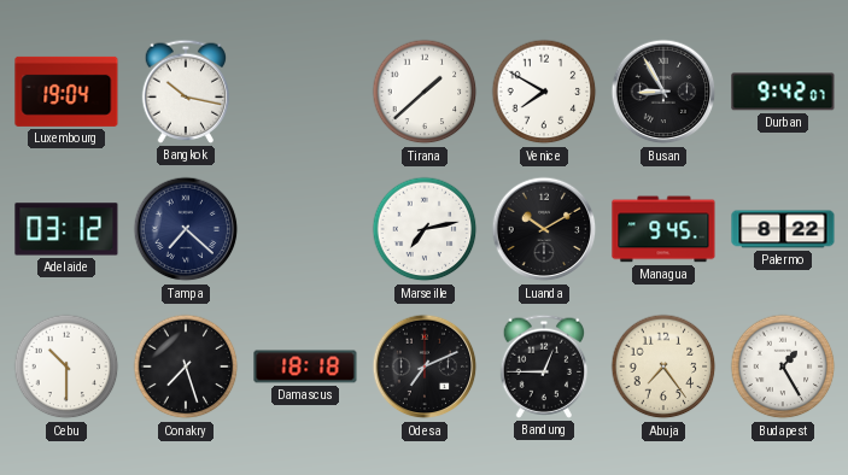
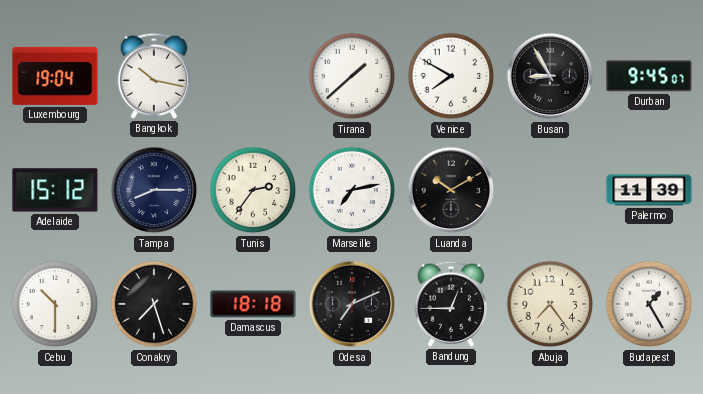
Durban: 9:42 -> 9:45 (649, 76)
Adelaide: 03:12 -> 15:12 (55, 190)
Tampa: 7:22 -> 8:15 (154, 190)
Tunis: none -> 2:36 (253, 190)
Managua: 9:45 -> none (663, 229)
Palermo: 8:22 -> 11:39 (649, 190)
